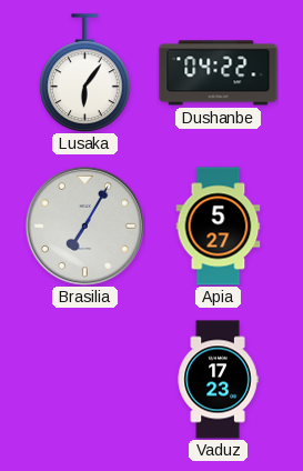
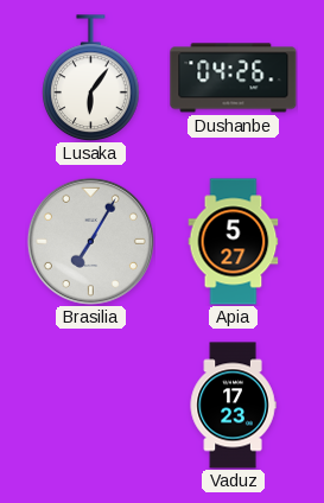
Dushanbe: 04:22 -> 04:26 (234, 78)
